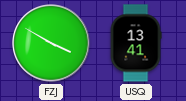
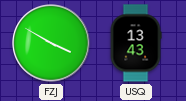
USQ: 13:41 -> 13:43 (136, 43)
